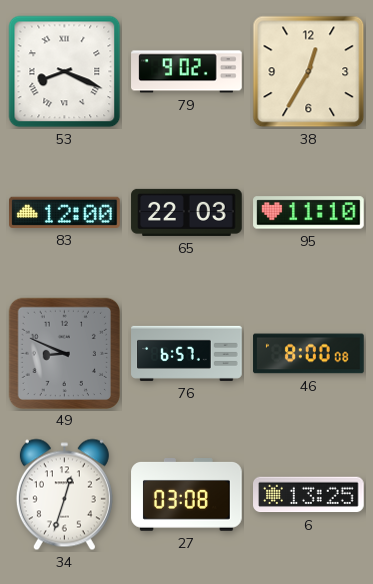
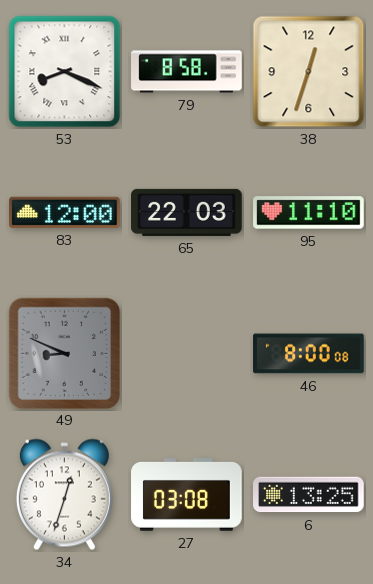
79: 9:02 -> 8:58 (187, 72)
38: 12:35 -> 12:33 (309, 72)
76: 6:57 -> none (187, 353)
